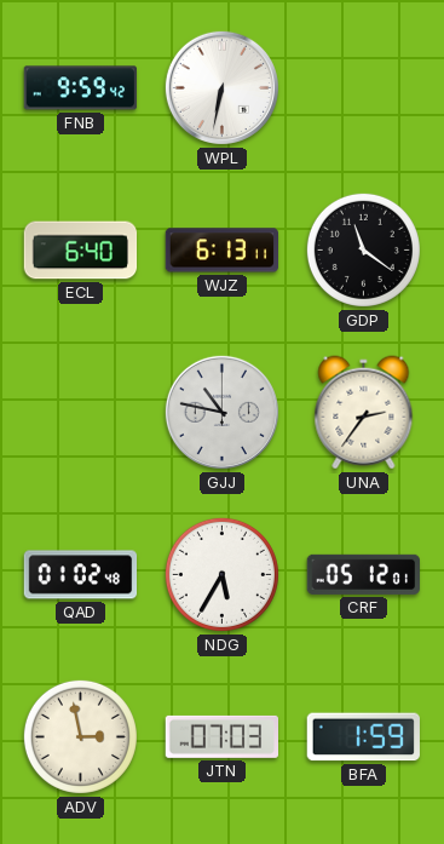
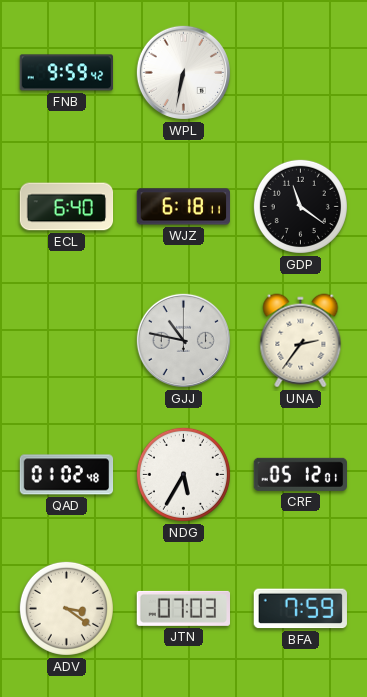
WJZ: 6:13 -> 6:18 (184, 207)
ADV: 2:58 -> 3:21 (66, 608)
BFA: 1:59 -> 7:59 (300, 609)
